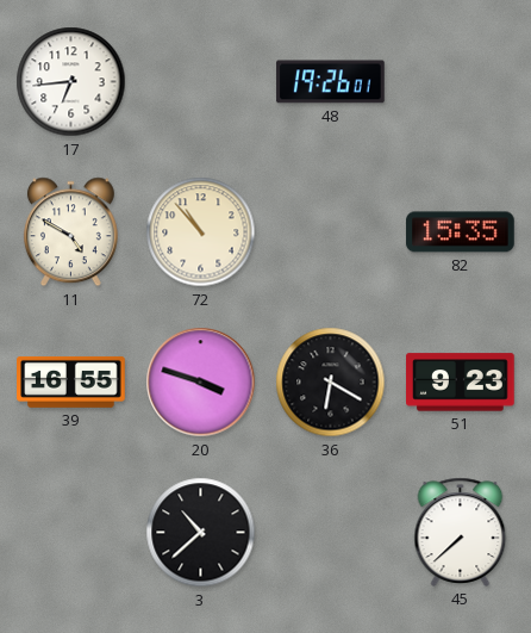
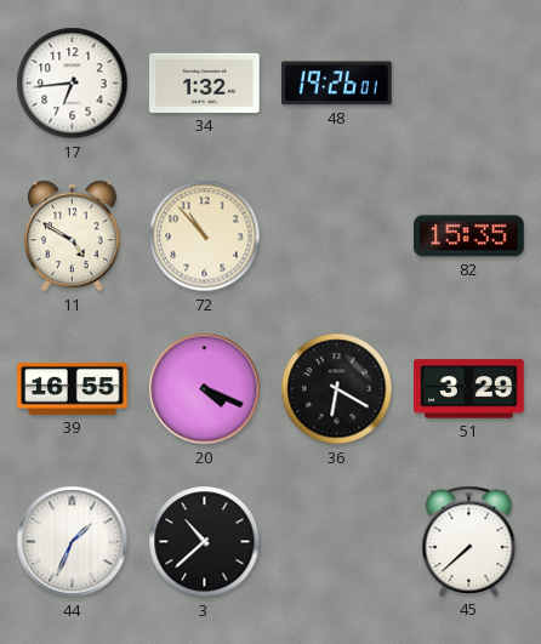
34: none -> 1:32 (205, 82)
20: 3:48 -> 4:19 (205, 389)
51: 9:23 -> 3:29 (469, 389)
44: none -> 1:34 (73, 542)
